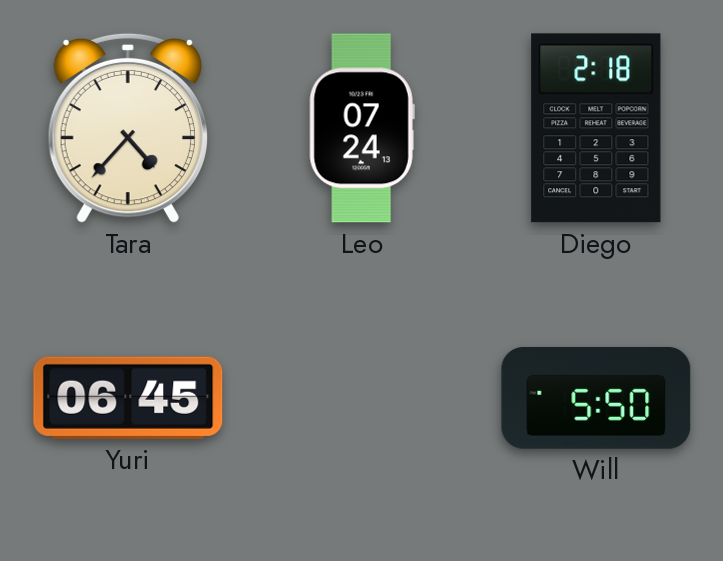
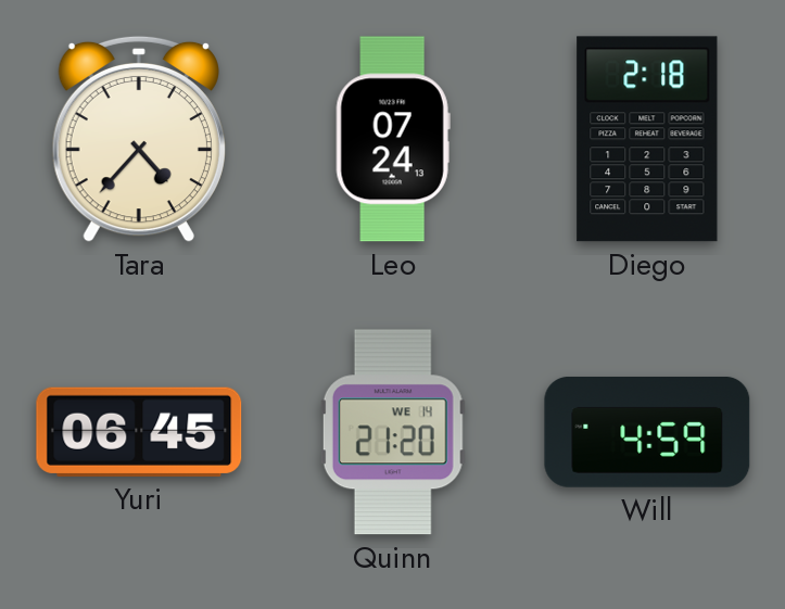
Quinn: none -> 21:20 (393, 432)
Will: 5:50 -> 4:59 (647, 432)
